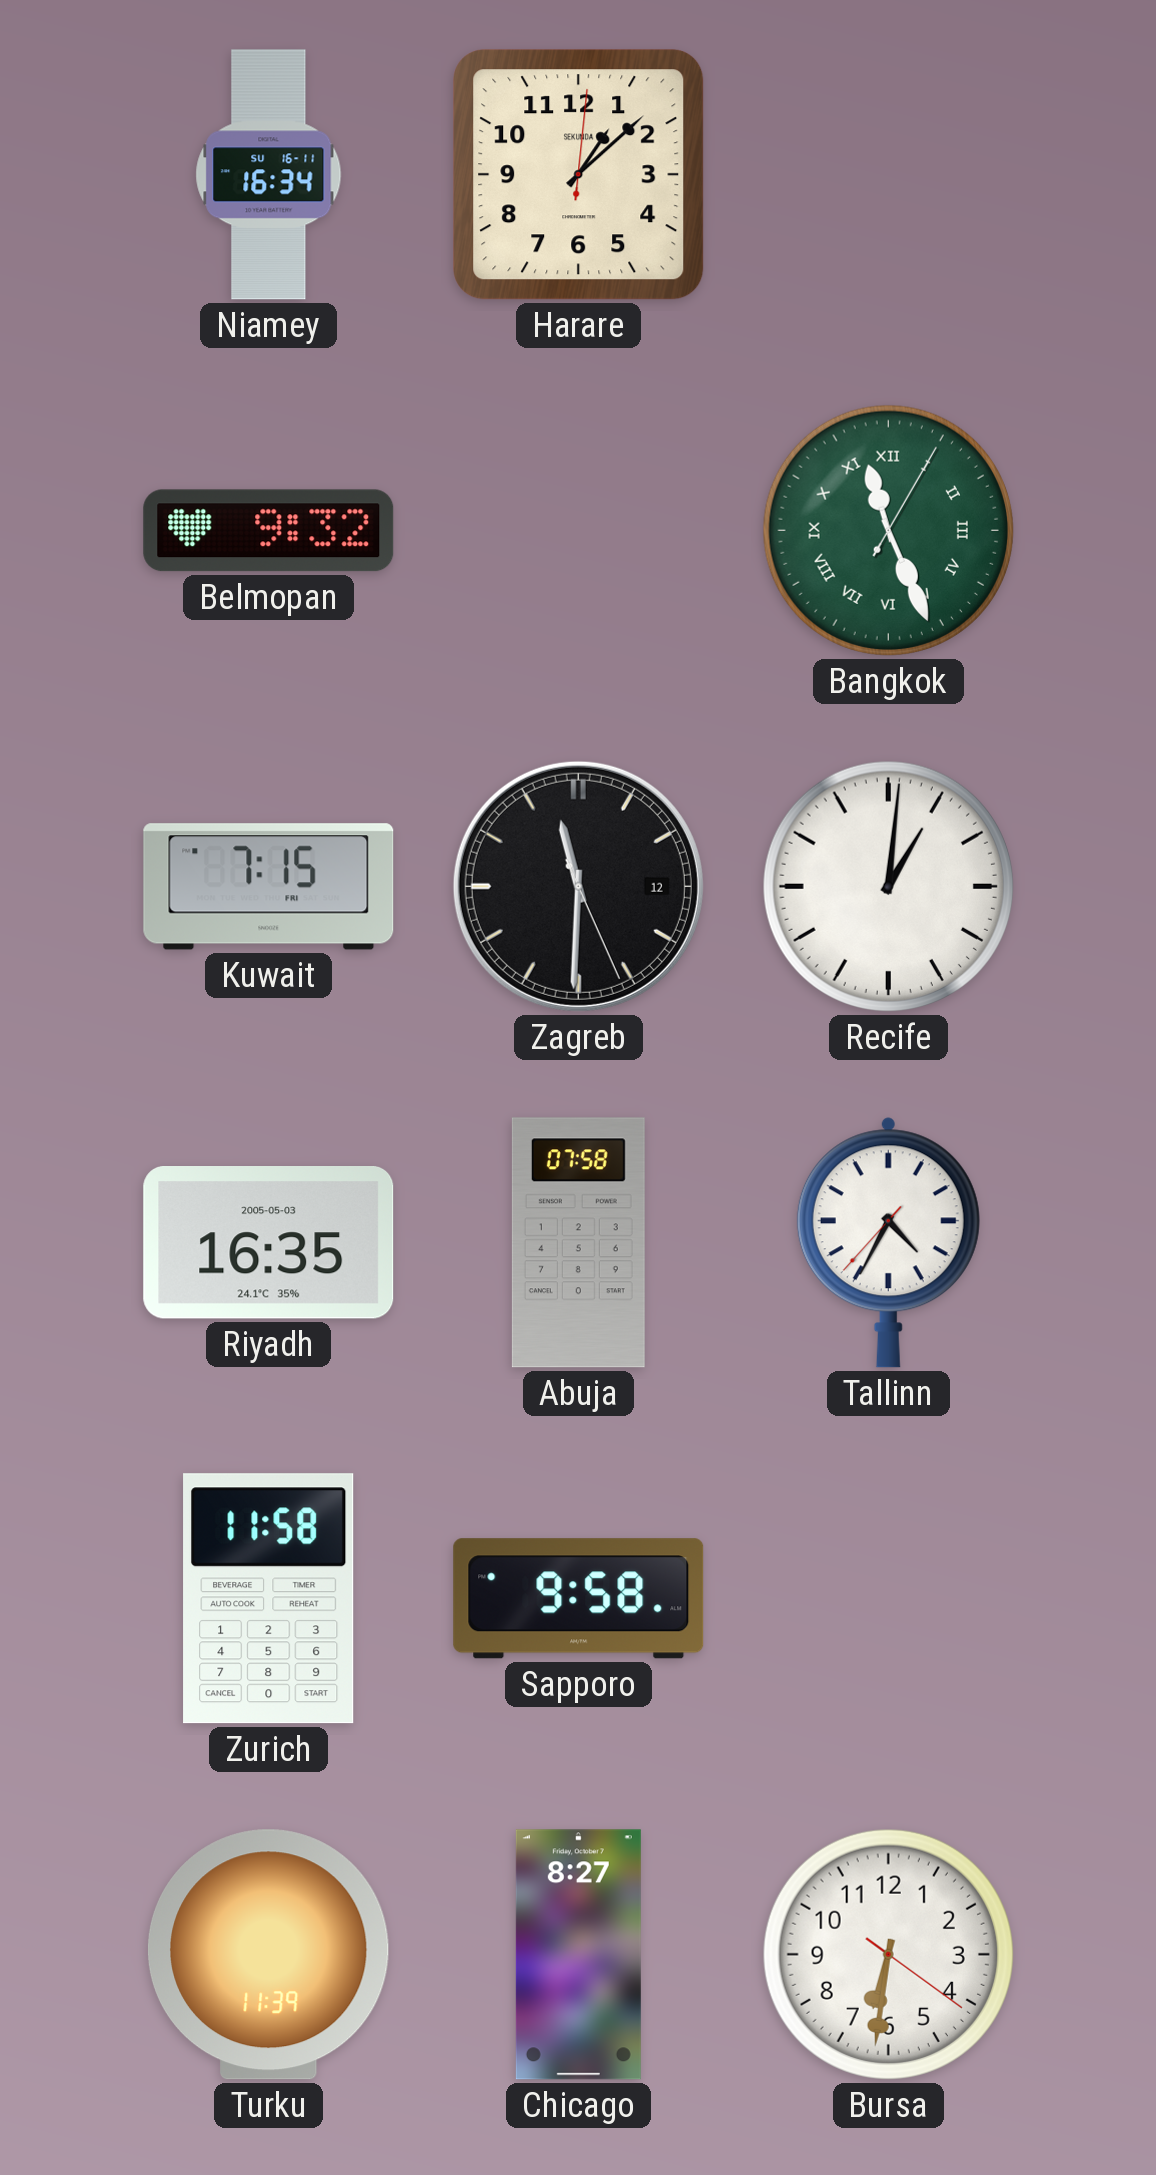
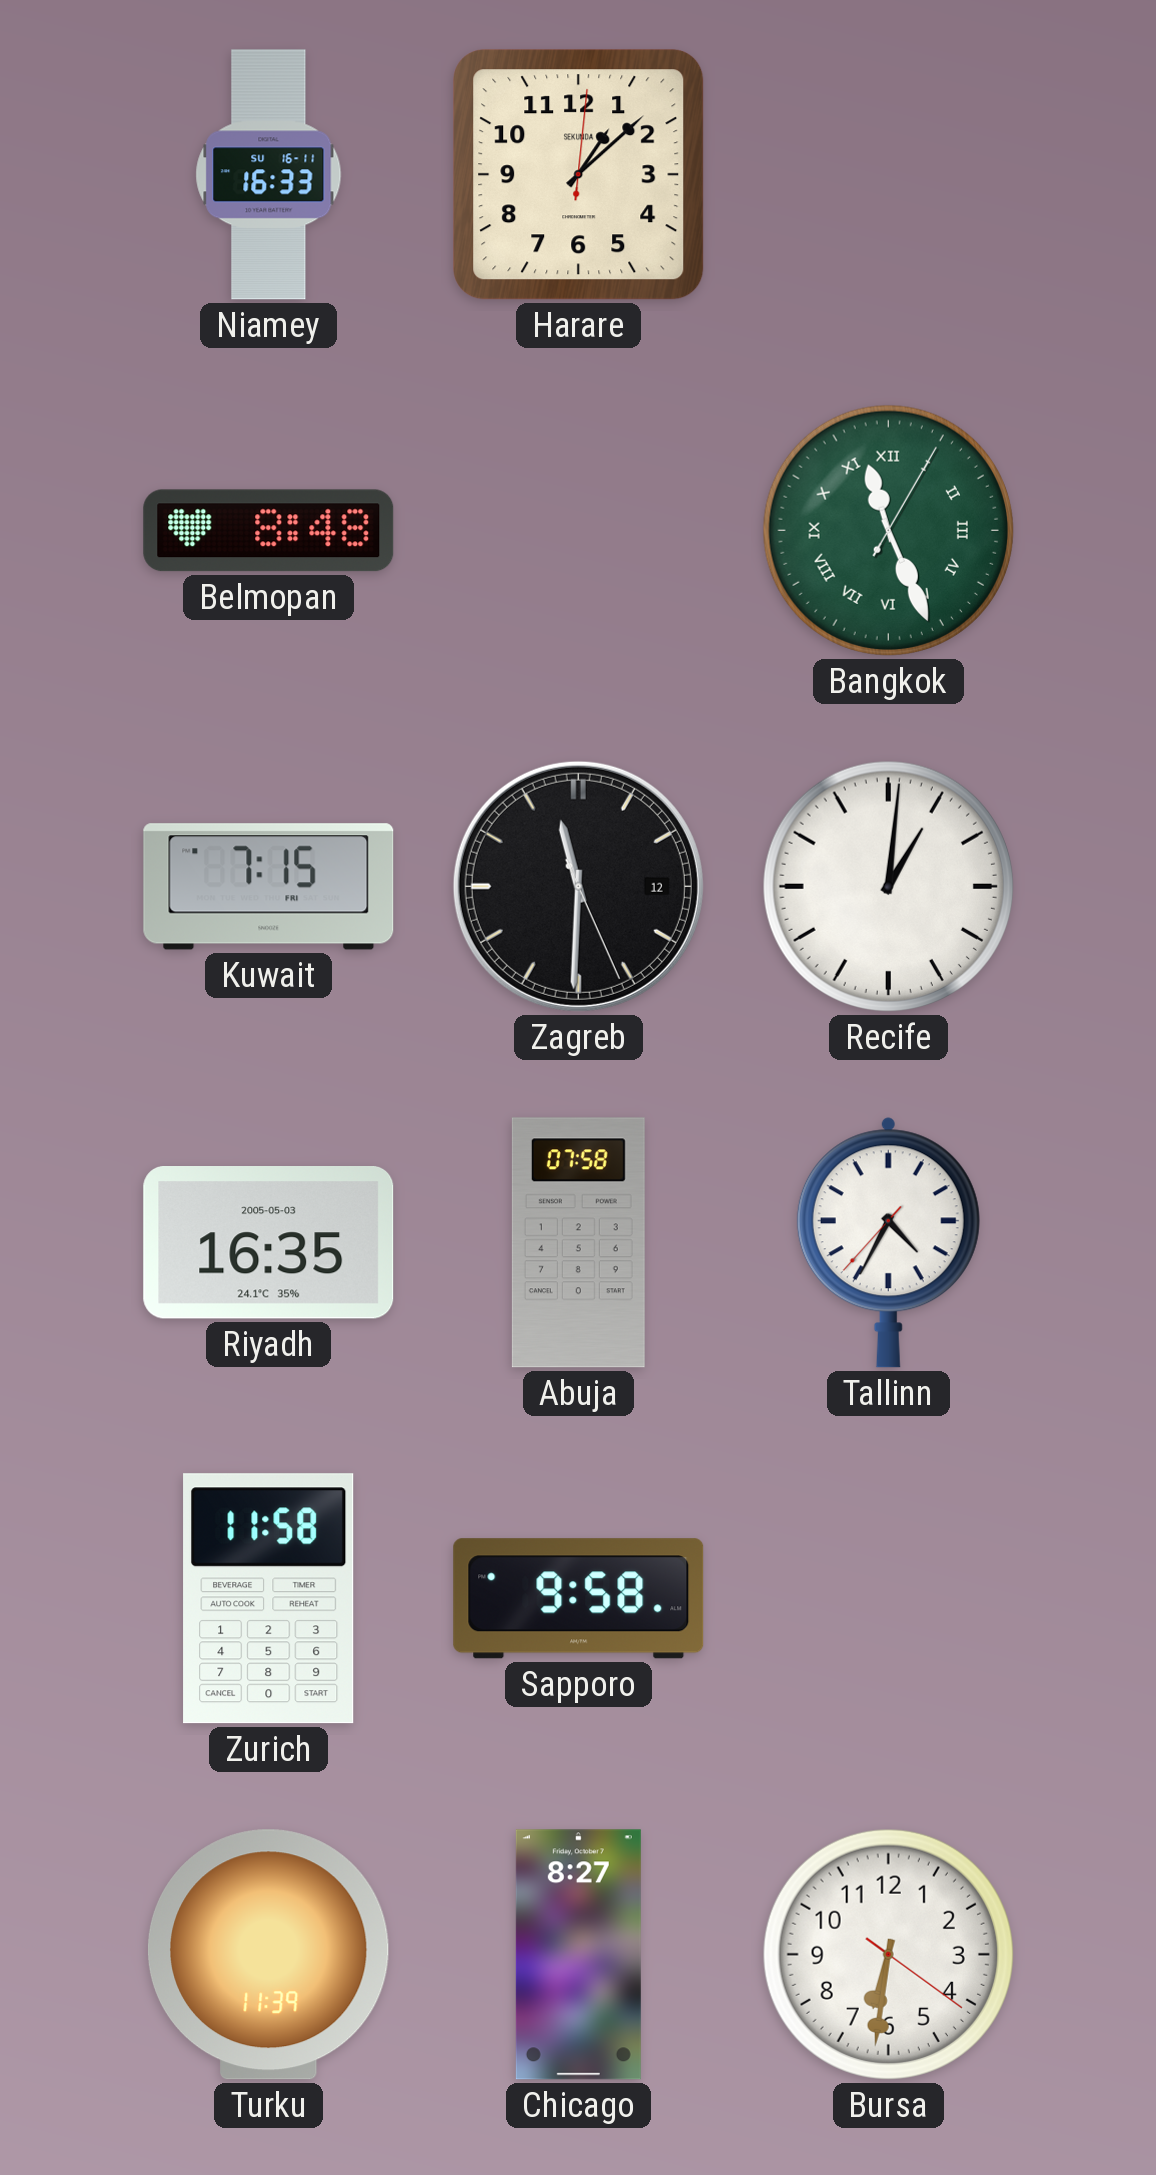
Niamey: 16:34 -> 16:33 (269, 175)
Belmopan: 9:32 -> 8:48 (269, 531)
